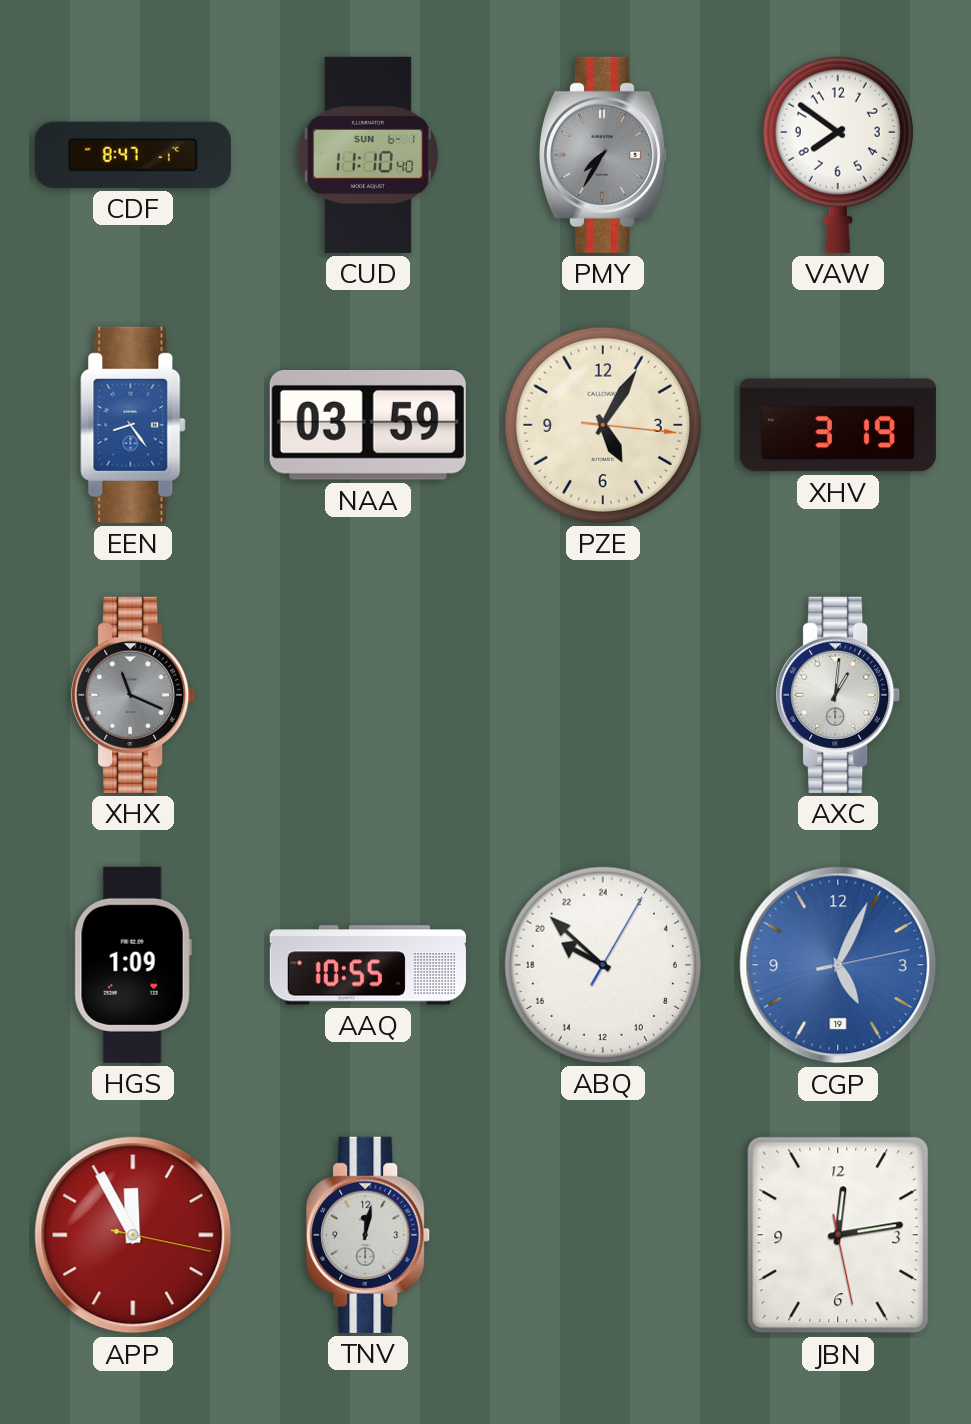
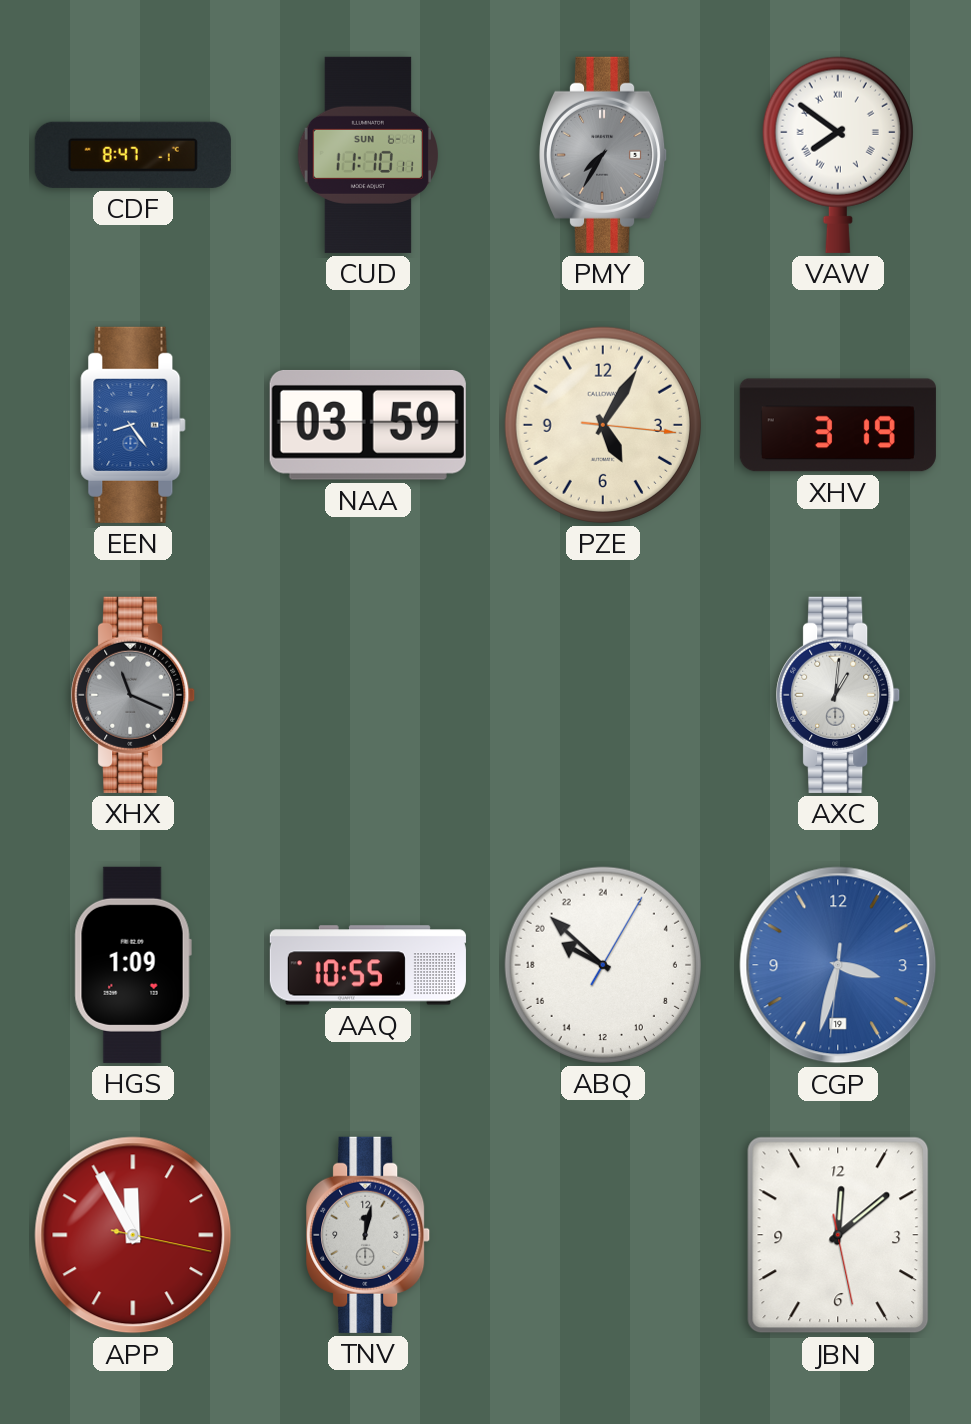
CUD: 11:10:40 -> 11:10:11 (367, 155)
VAW numerals: Arabic -> Roman (838, 155)
CGP: 5:04 -> 3:32 (838, 965)
JBN: 12:13 -> 12:08 (838, 1235)
